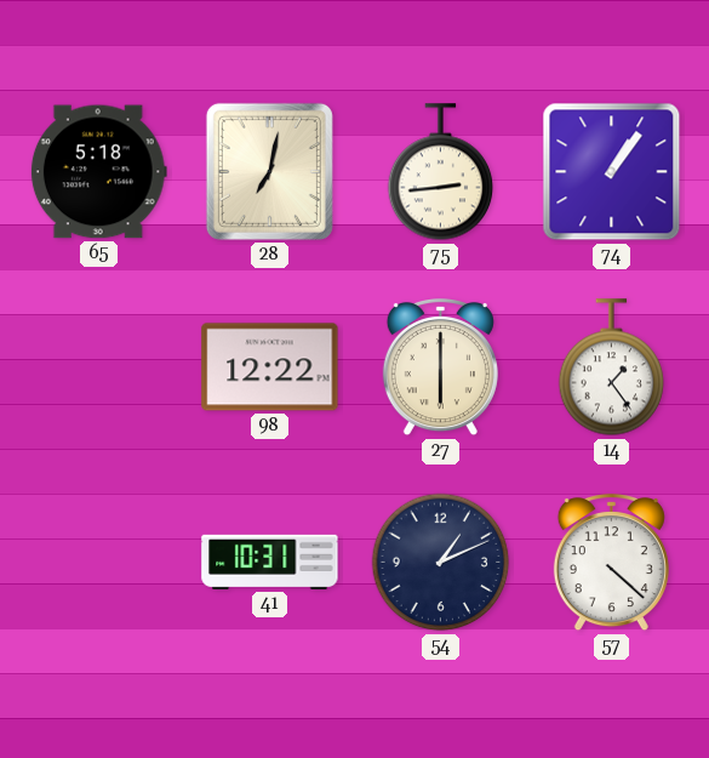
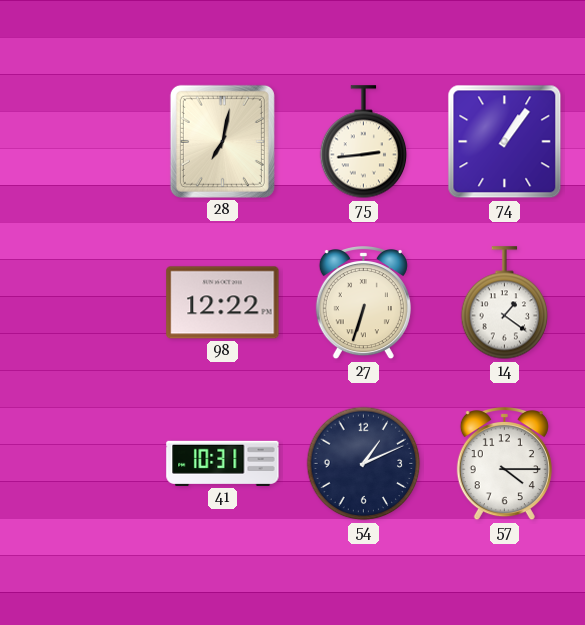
65: 5:18 -> none (98, 172)
27: 6:00 -> 6:33 (363, 304)
14: 1:24 -> 1:21 (505, 303)
57: 4:22 -> 4:15 (504, 465)
